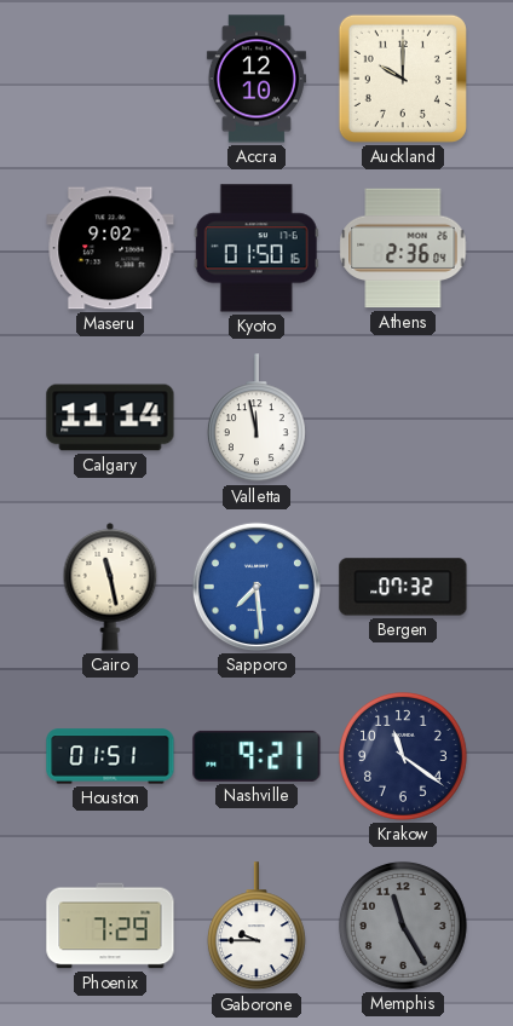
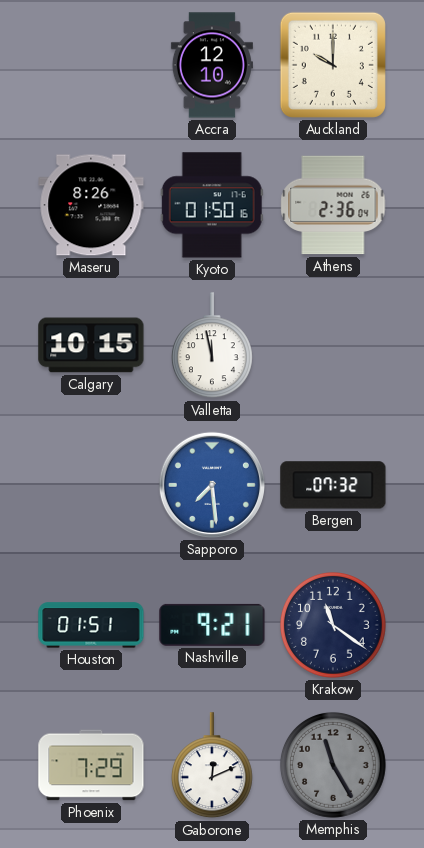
Maseru: 9:02 -> 8:26 (91, 205)
Calgary: 11:14 -> 10:15 (91, 345)
Cairo: 11:28 -> none (110, 587)
Gaborone: 9:45 -> 12:11 (212, 766)
